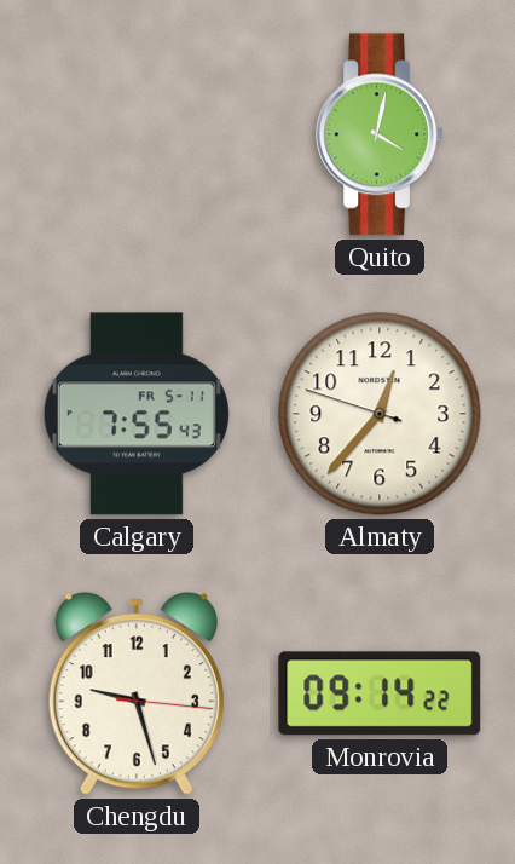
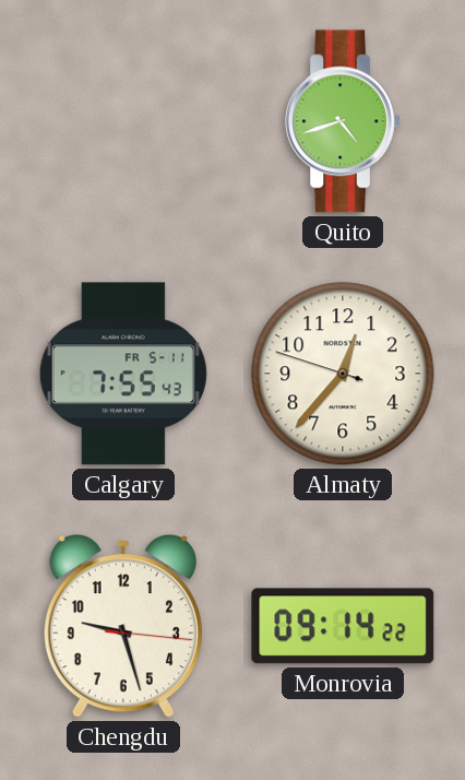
Quito: 4:02 -> 4:42 (343, 121)
